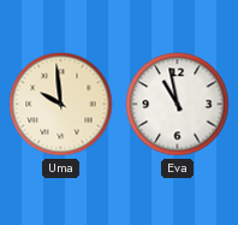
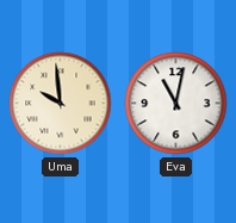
Eva: 10:58 -> 11:02 (176, 104)
